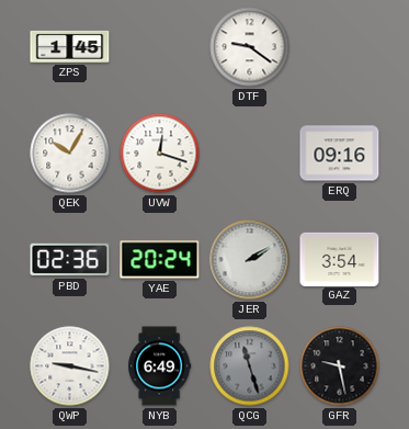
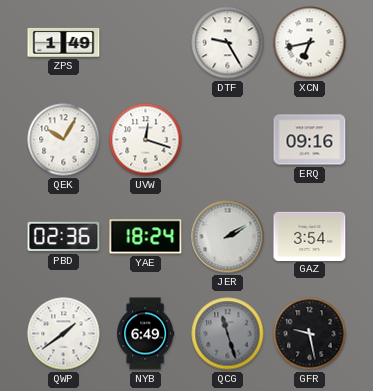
ZPS: 1:45 -> 1:49 (64, 42)
DTF: 9:21 -> 9:25 (228, 43)
XCN: none -> 6:43 (310, 43)
YAE: 20:24 -> 18:24 (146, 237)
QWP: 9:17 -> 1:39 (64, 334)
